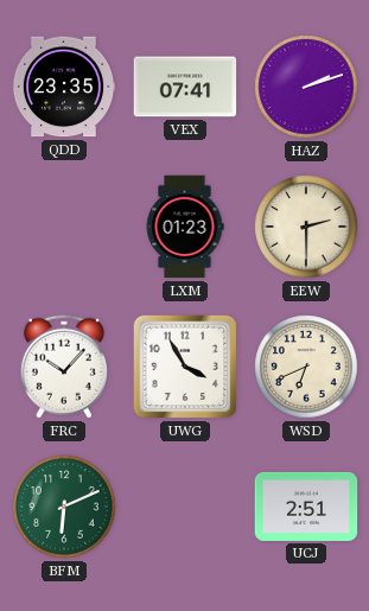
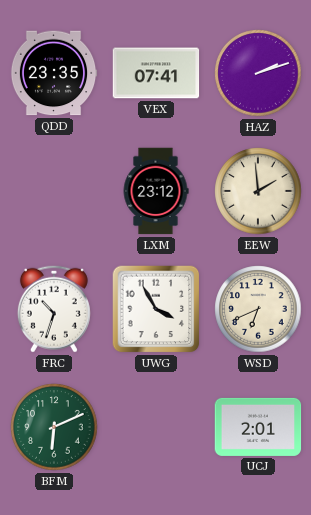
LXM: 01:23 -> 23:12 (156, 191)
EEW: 2:30 -> 1:59 (258, 191)
FRC: 10:07 -> 10:33 (54, 309)
UCJ: 2:51 -> 2:01 (258, 427)
